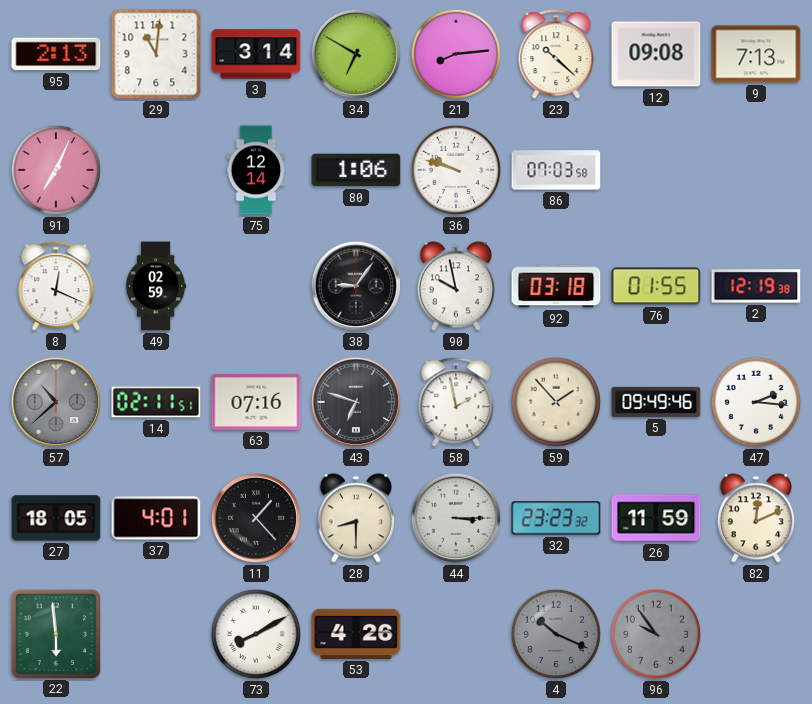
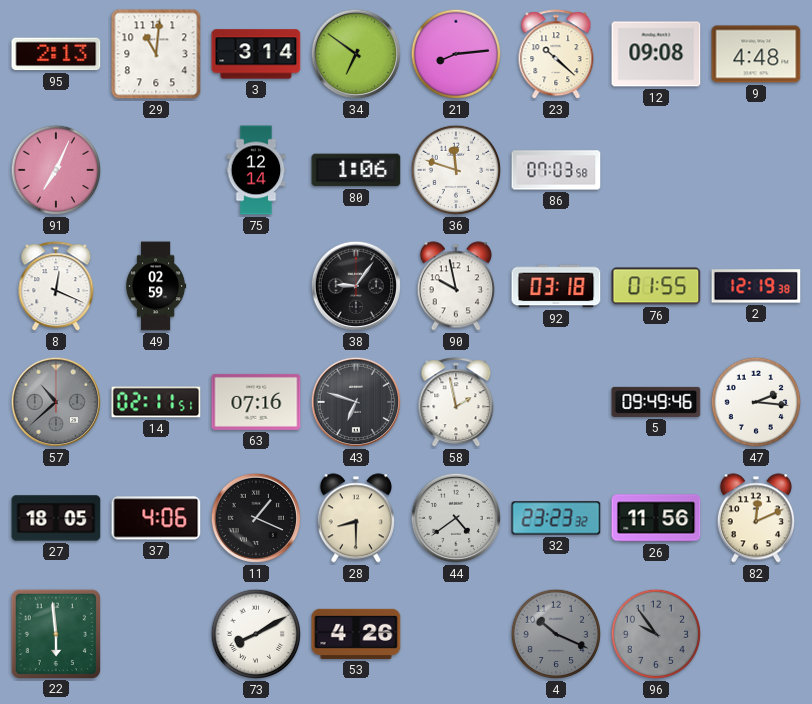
34: 6:50 -> 6:51 (356, 54)
9: 7:13 -> 4:48 (756, 54)
36: 9:48 -> 11:48 (456, 170)
59: 1:53 -> none (556, 402)
37: 4:01 -> 4:06 (156, 518)
11: 1:23 -> 1:19 (256, 518)
44: 3:15 -> 4:39 (456, 518)
26: 11:59 -> 11:56 (656, 518)
